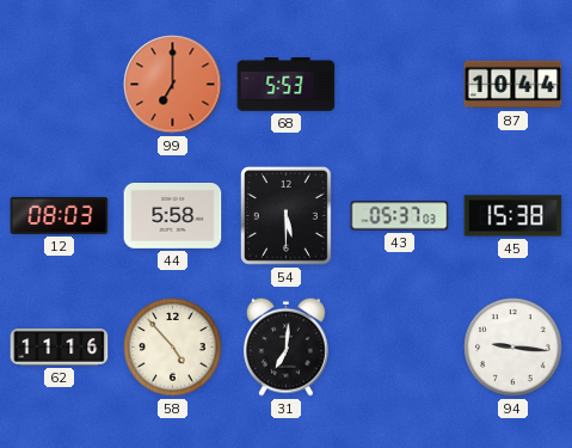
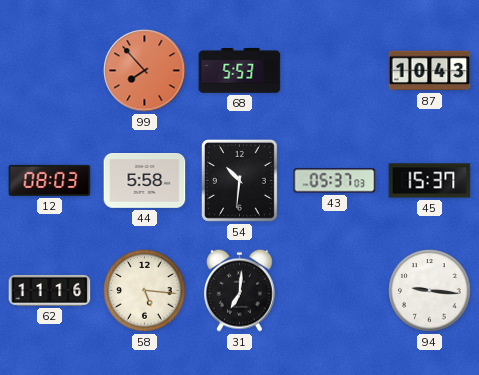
99: 7:00 -> 7:53 (145, 71)
87: 10:44 -> 10:43 (430, 71)
54: 5:30 -> 10:31 (239, 180)
45: 15:38 -> 15:37 (430, 181)
58: 4:53 -> 5:16 (145, 291)
